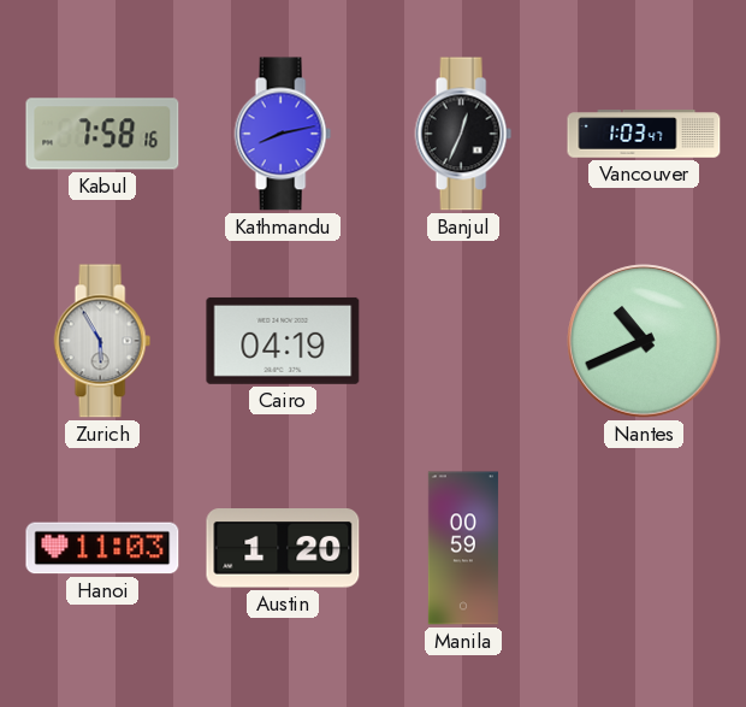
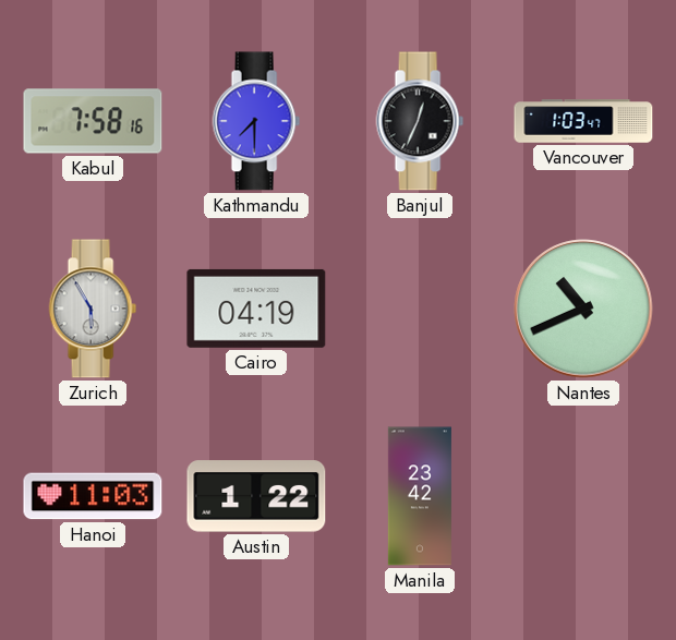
Kathmandu: 8:13 -> 7:30 (256, 121)
Austin: 1:20 -> 1:22 (256, 496)
Manila: 00:59 -> 23:42 (420, 496)
